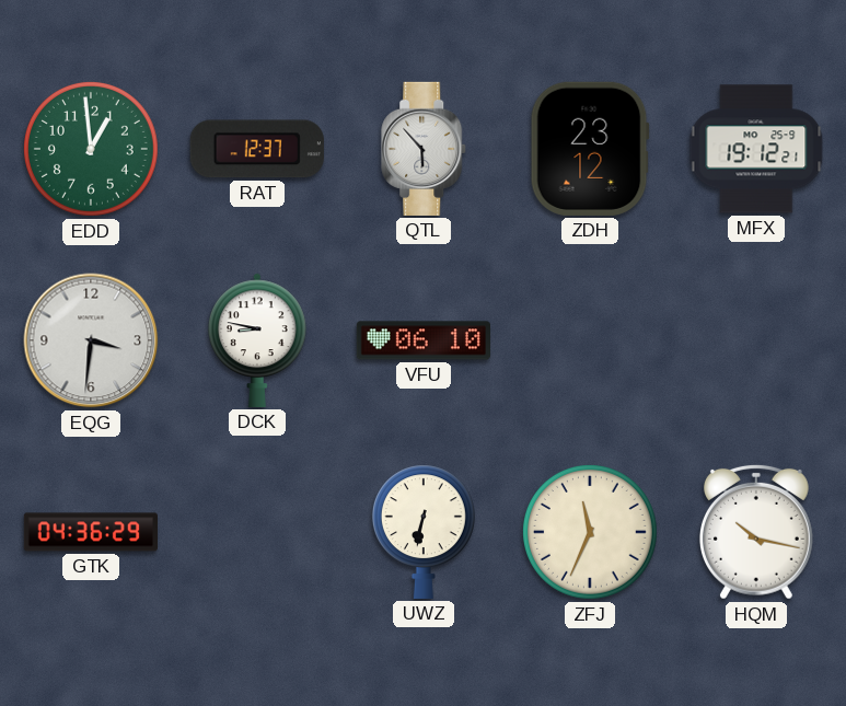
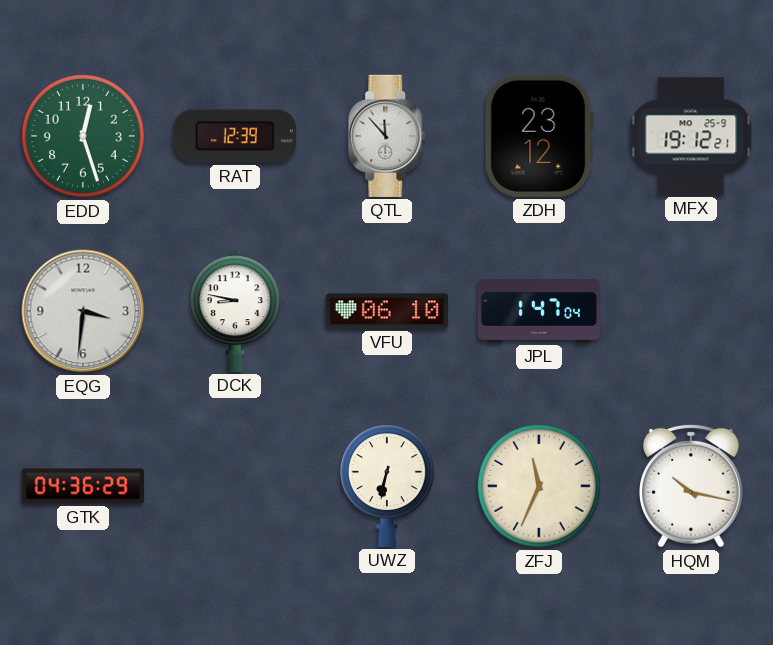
EDD: 12:59 -> 12:27 (83, 136)
RAT: 12:37 -> 12:39 (235, 136)
QTL: 5:53 -> 11:53 (388, 136)
JPL: none -> 1:47 (538, 311)
